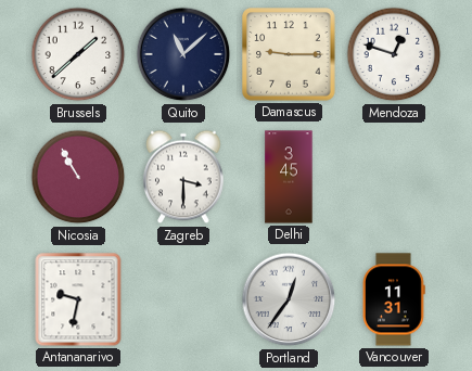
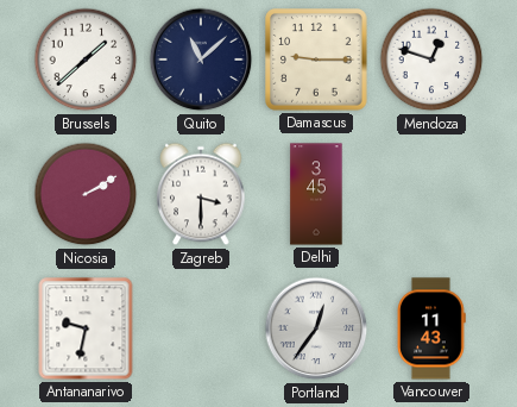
Nicosia: 10:55 -> 2:10 (86, 194)
Vancouver: 11:31 -> 11:43 (431, 328)
